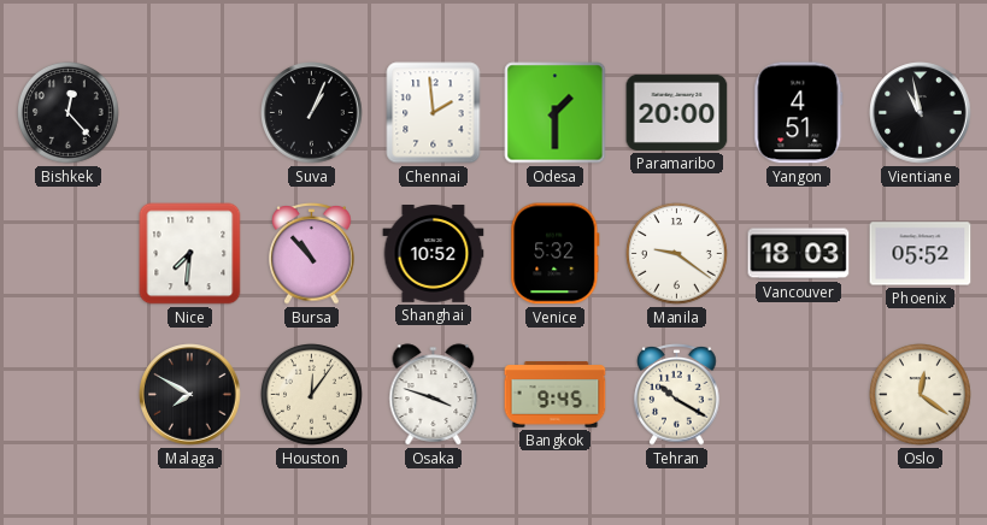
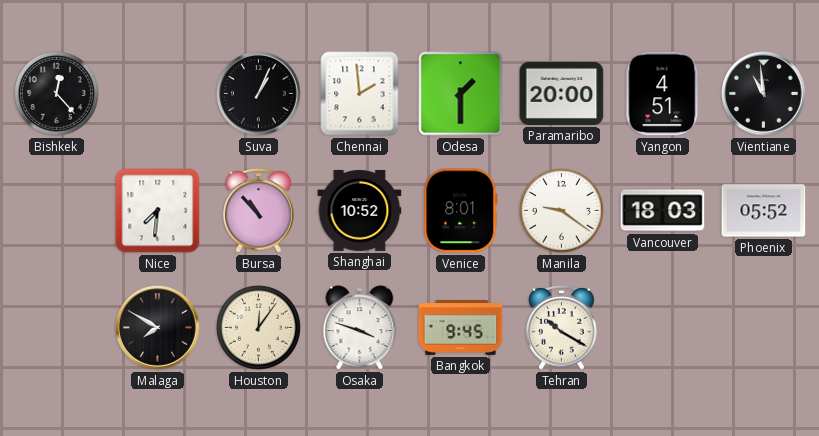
Vientiane: 10:58 -> 10:59 (764, 94)
Venice: 5:32 -> 8:01 (461, 211)
Oslo: 12:21 -> none (921, 395)
